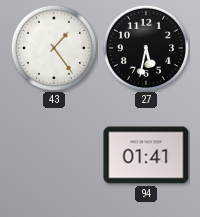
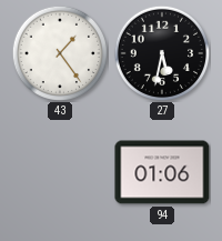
94: 01:41 -> 01:06 (162, 172)
